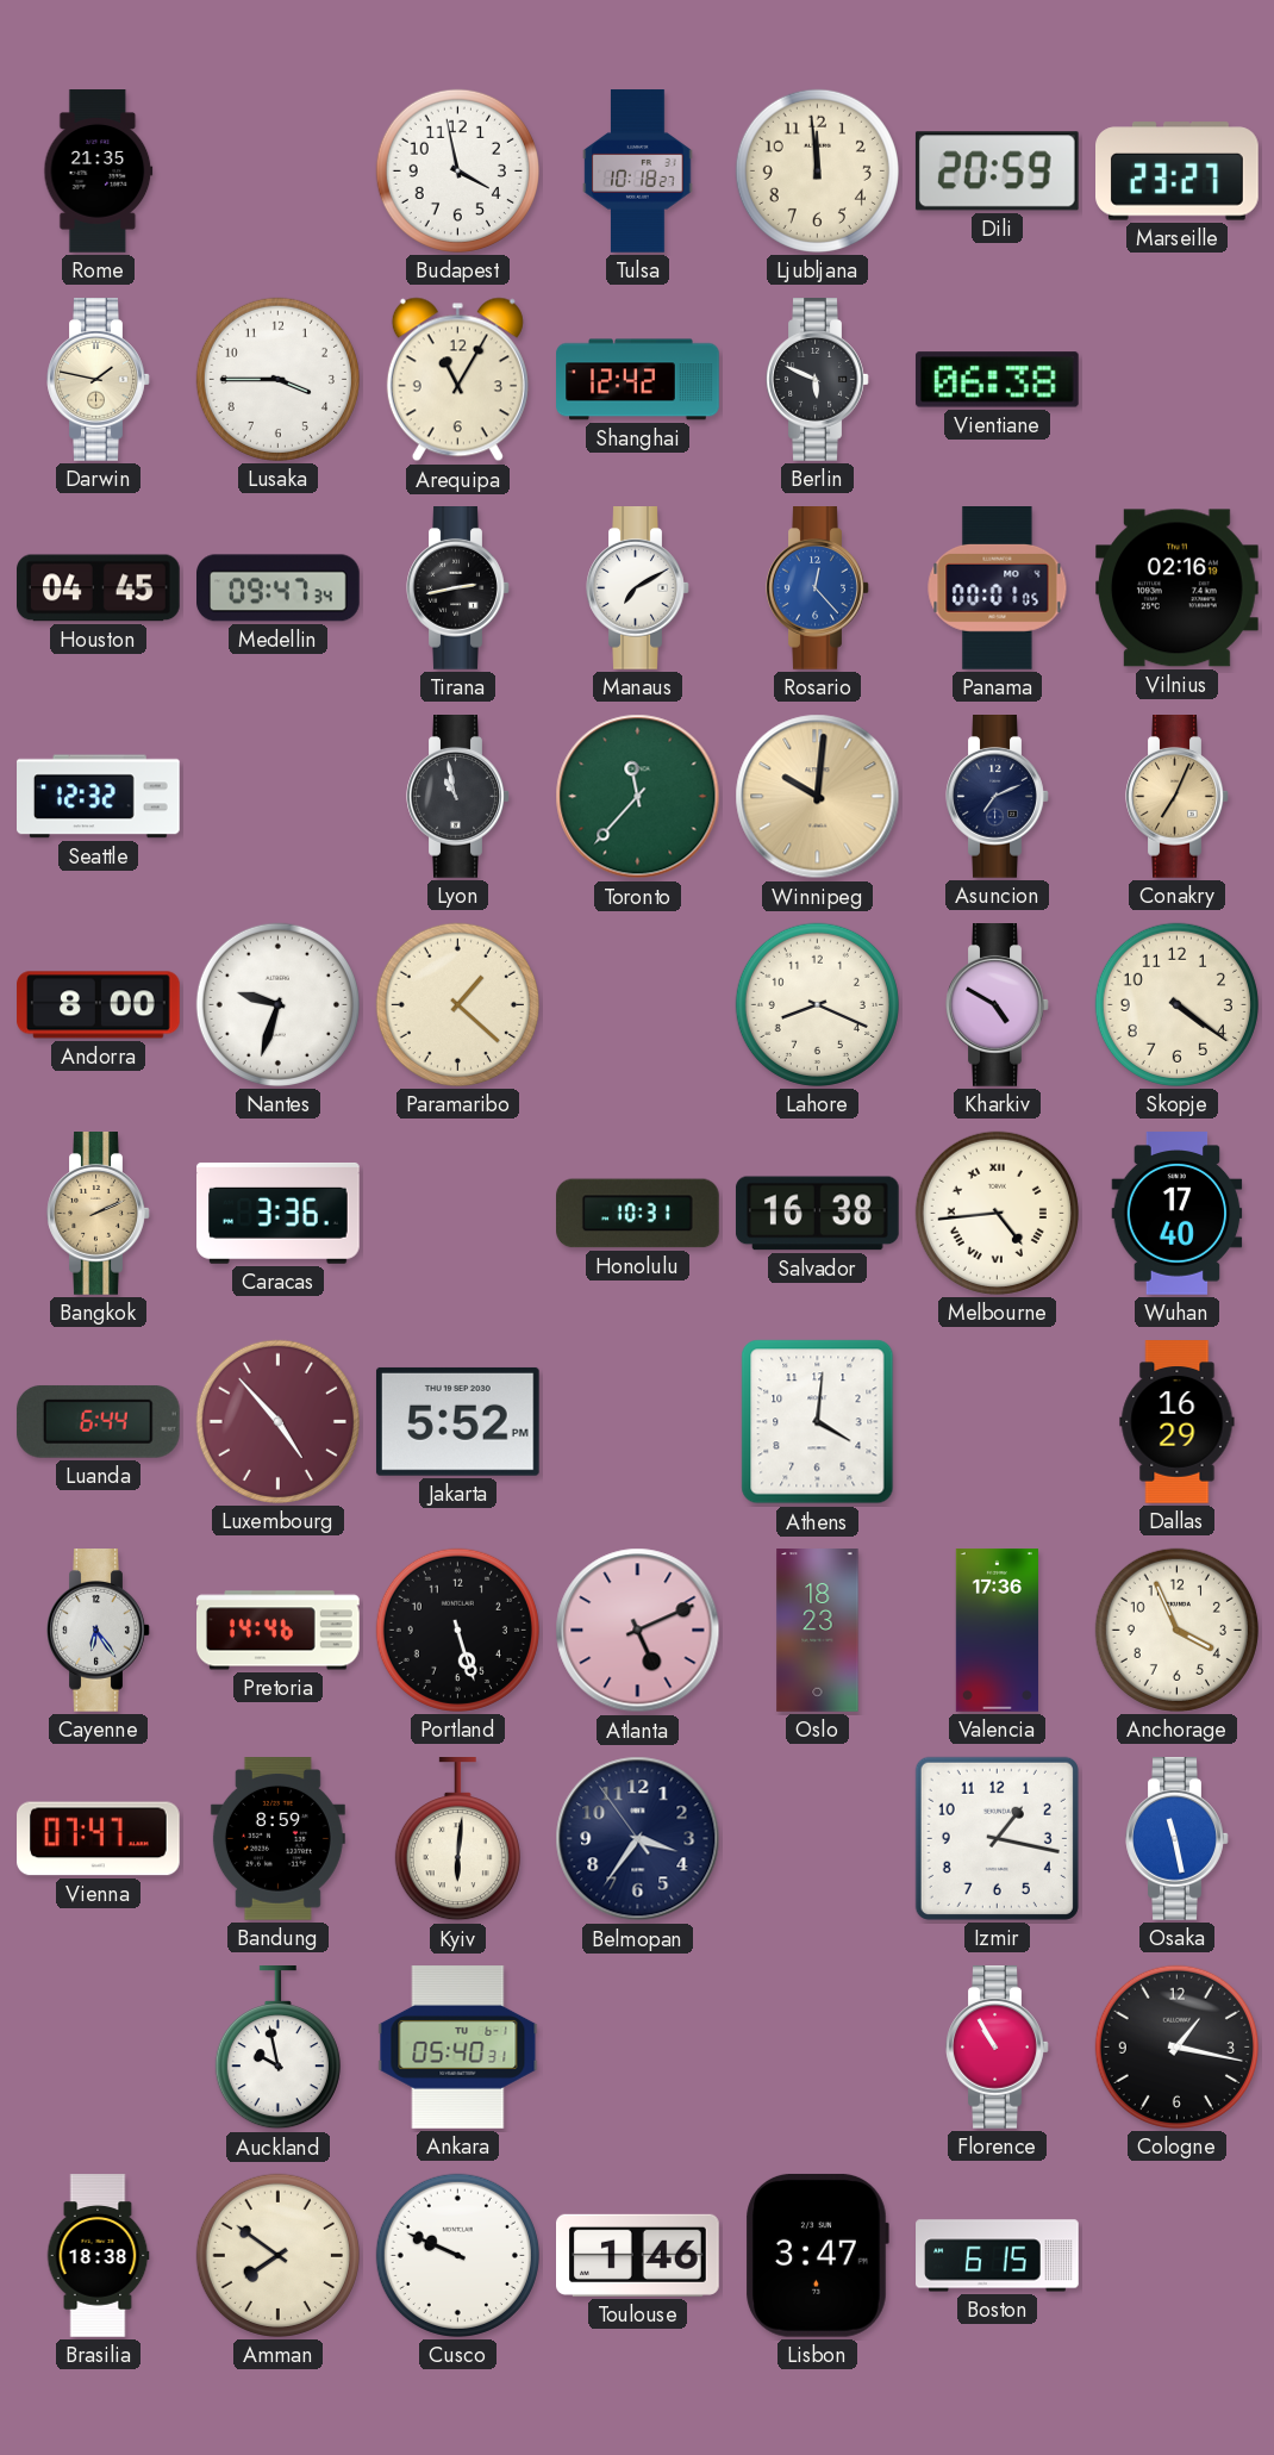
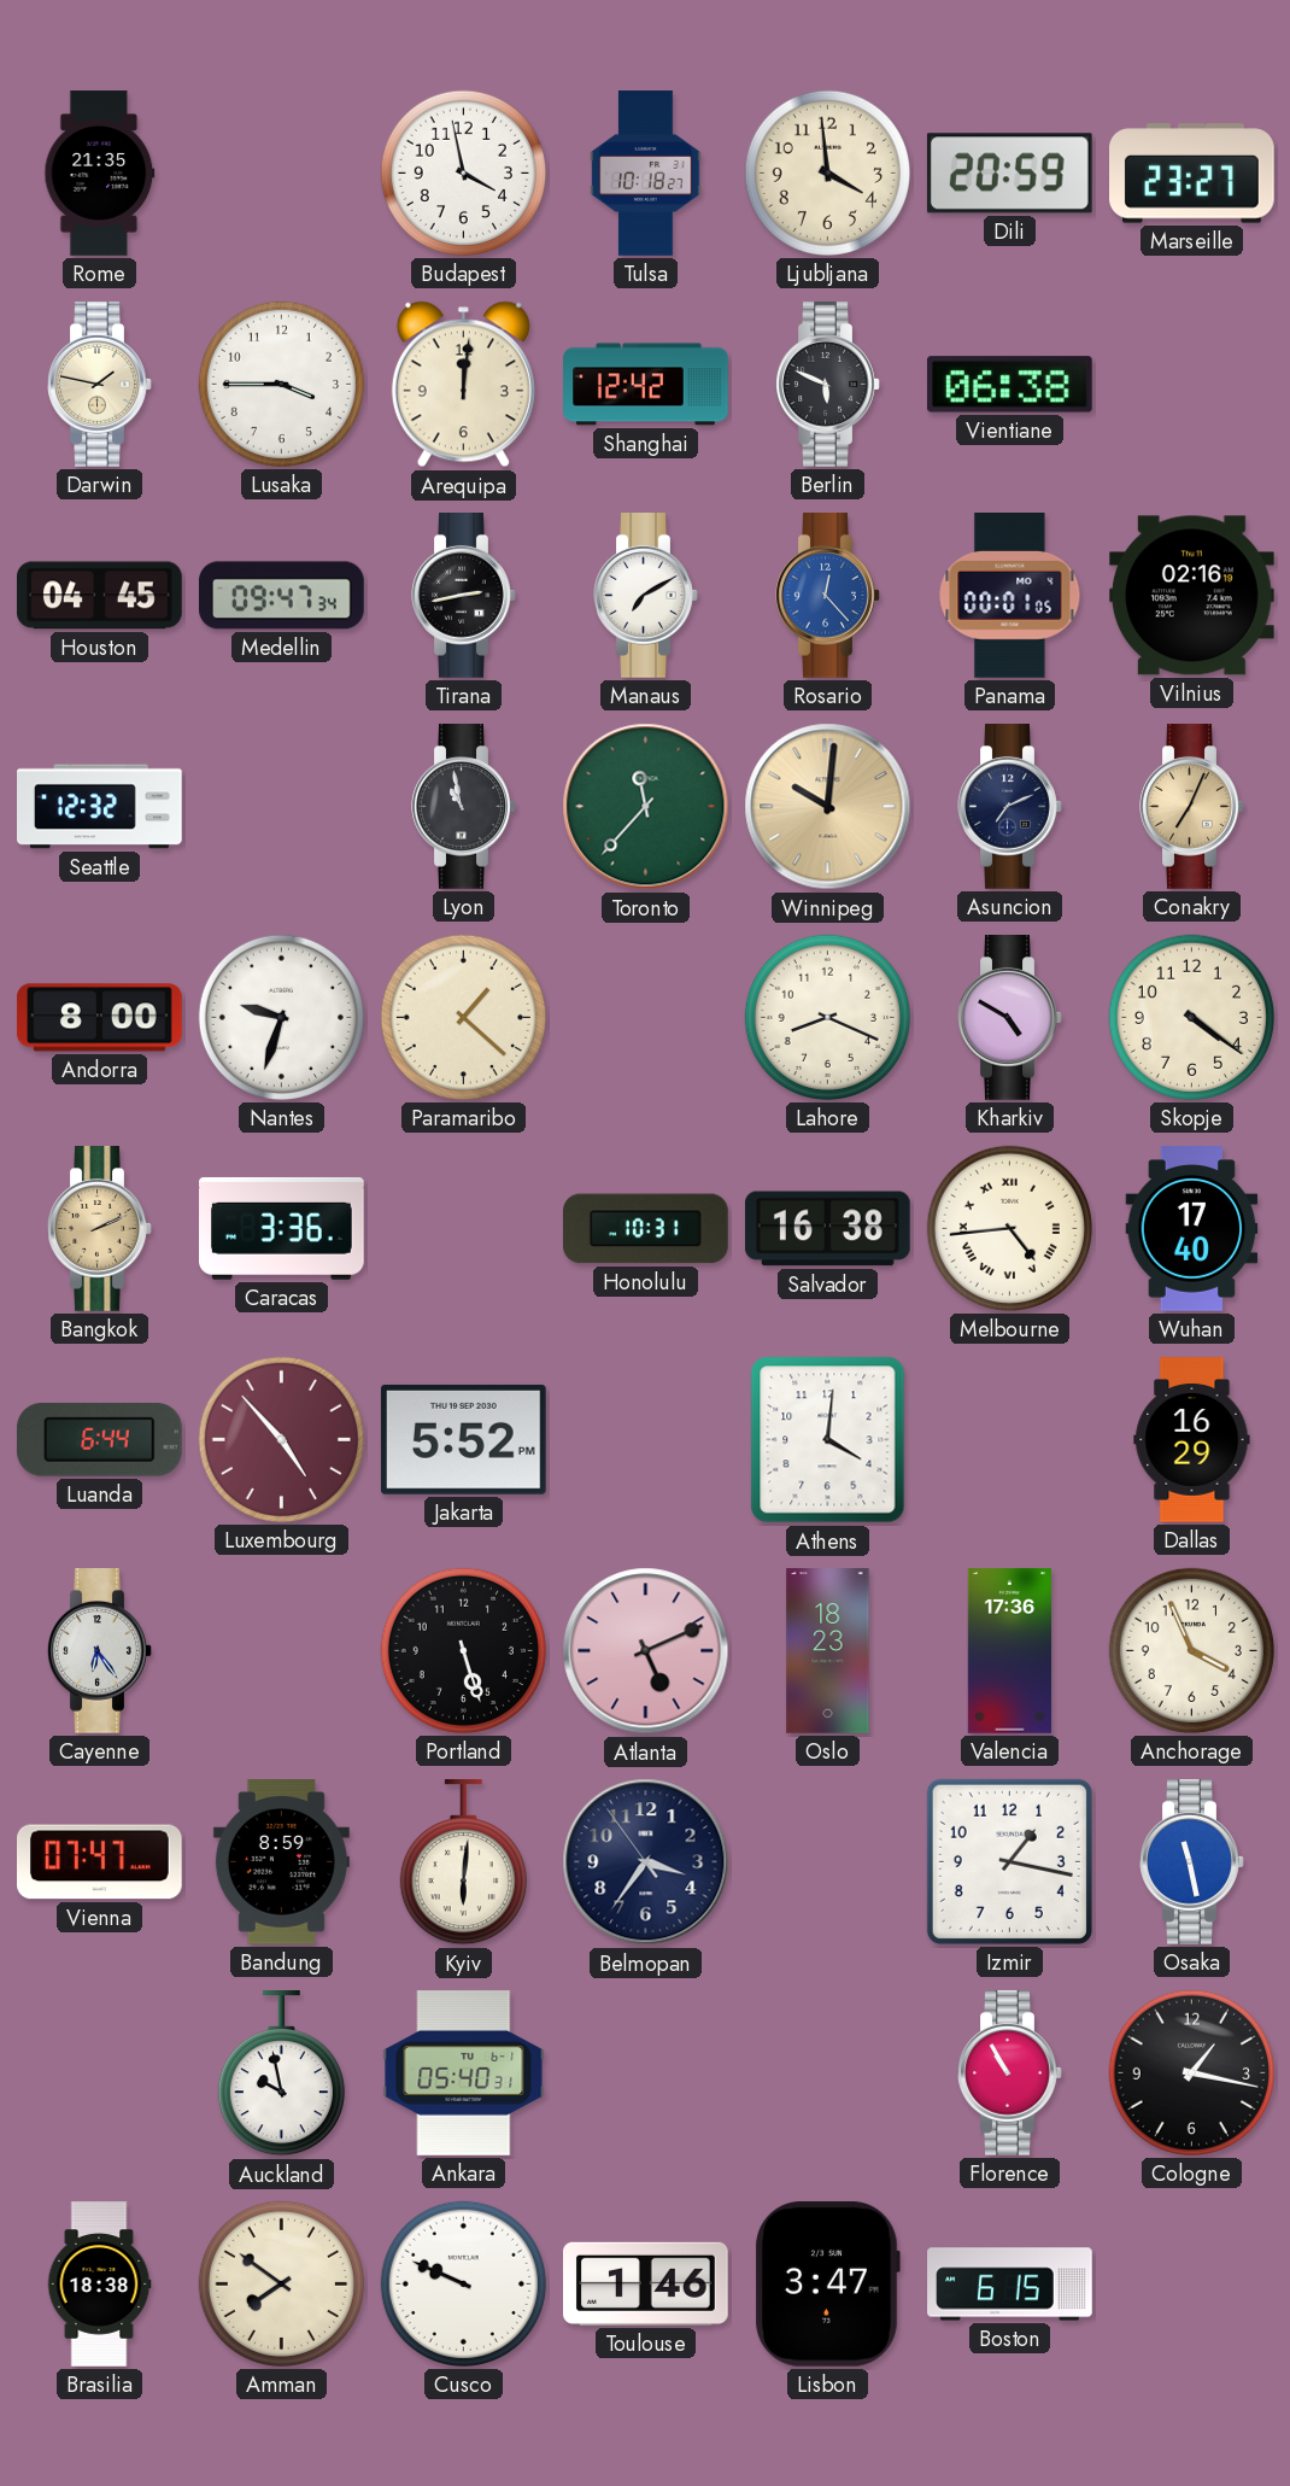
Ljubljana: 11:59 -> 3:59 (827, 172)
Arequipa: 11:05 -> 12:01 (463, 385)
Pretoria: 14:46 -> none (279, 1631)
